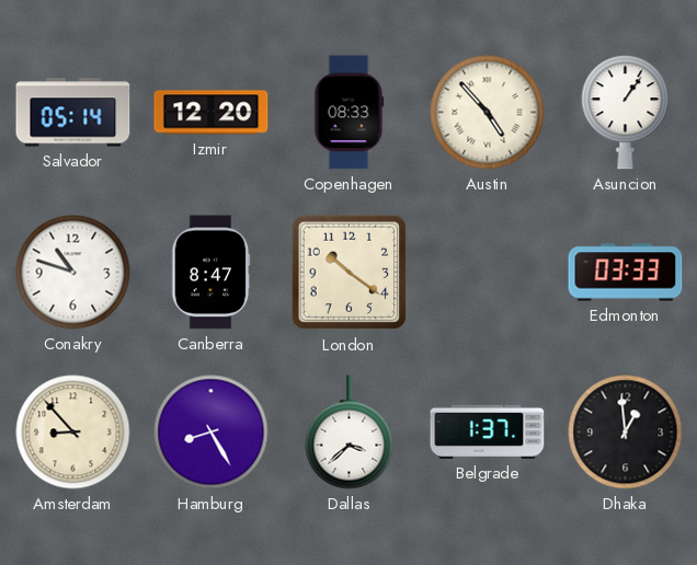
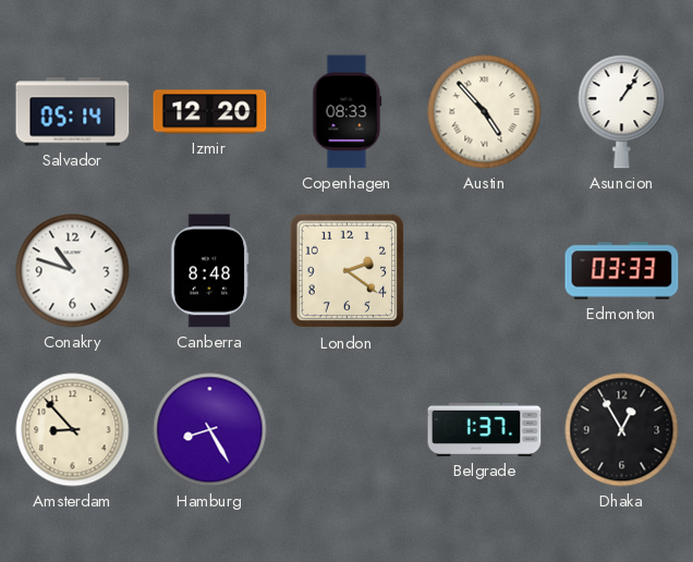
Canberra: 8:47 -> 8:48 (209, 271)
London: 10:21 -> 2:21 (348, 271)
Dallas: 3:38 -> none (350, 433)
Dhaka: 12:59 -> 12:55 (622, 430)
